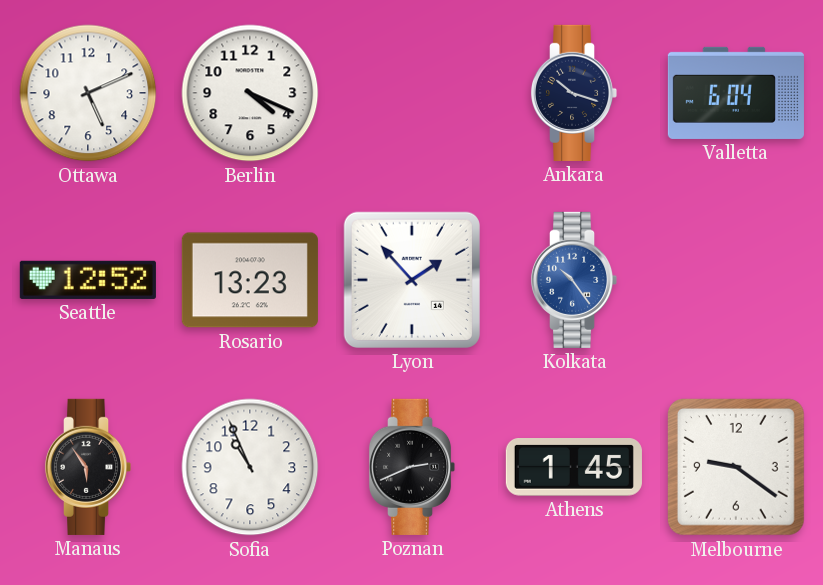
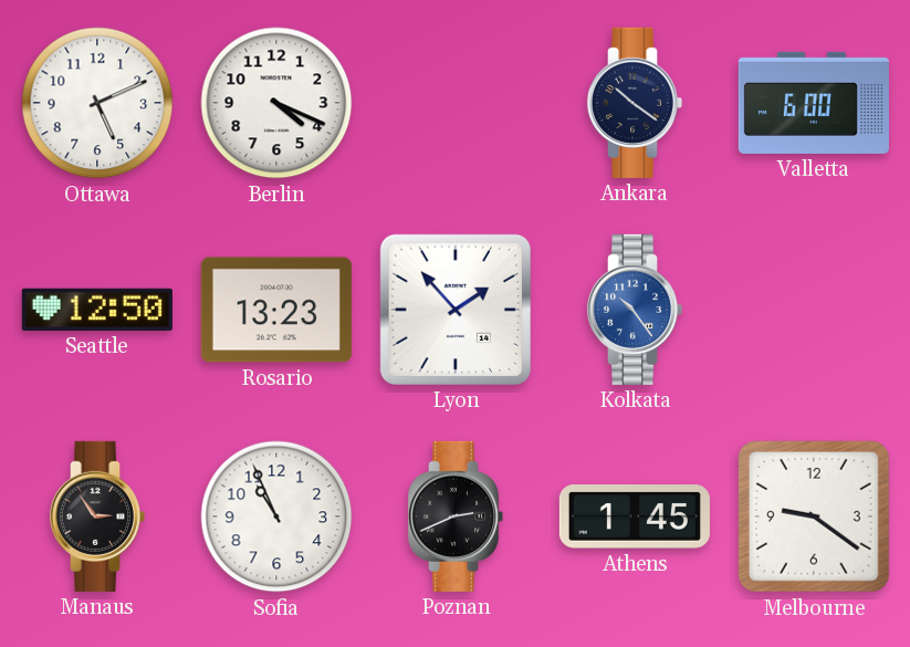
Ankara: 10:18 -> 10:21 (635, 103)
Valletta: 6:04 -> 6:00 (814, 103)
Seattle: 12:52 -> 12:50 (97, 310)
Manaus: 5:54 -> 2:54 (97, 516)
